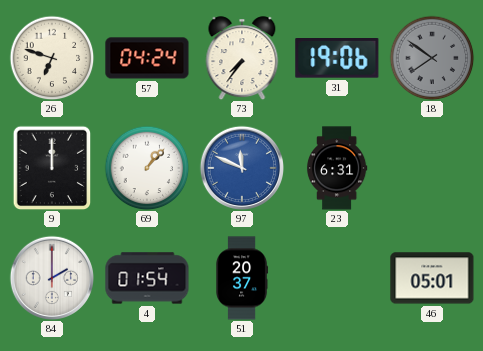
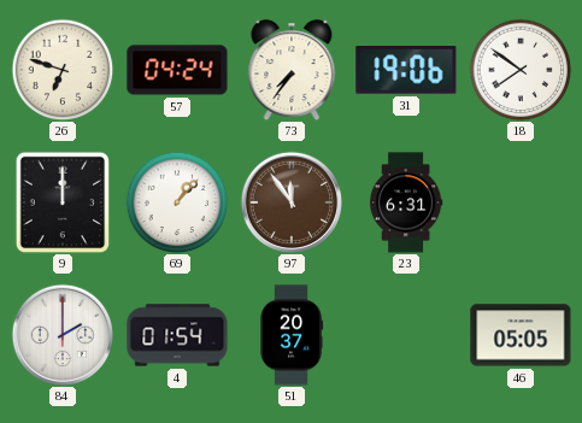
18 dial: grey -> white (521, 70)
97: 11:49 -> 11:54 (290, 201)
97 dial: blue -> brown (290, 201)
46: 05:01 -> 05:05 (521, 335)
